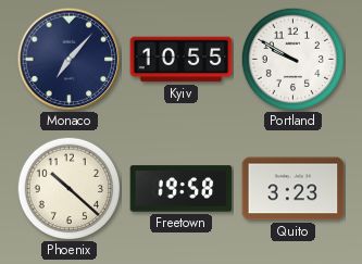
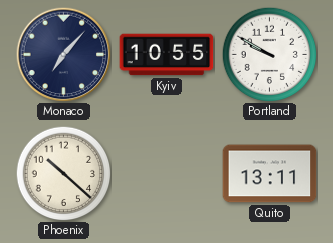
Freetown: 19:58 -> none (182, 189)
Quito: 3:23 -> 13:11 (270, 174)
